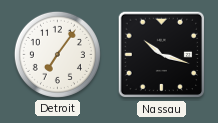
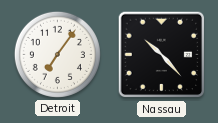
Nassau: 10:18 -> 10:23 (162, 55)
